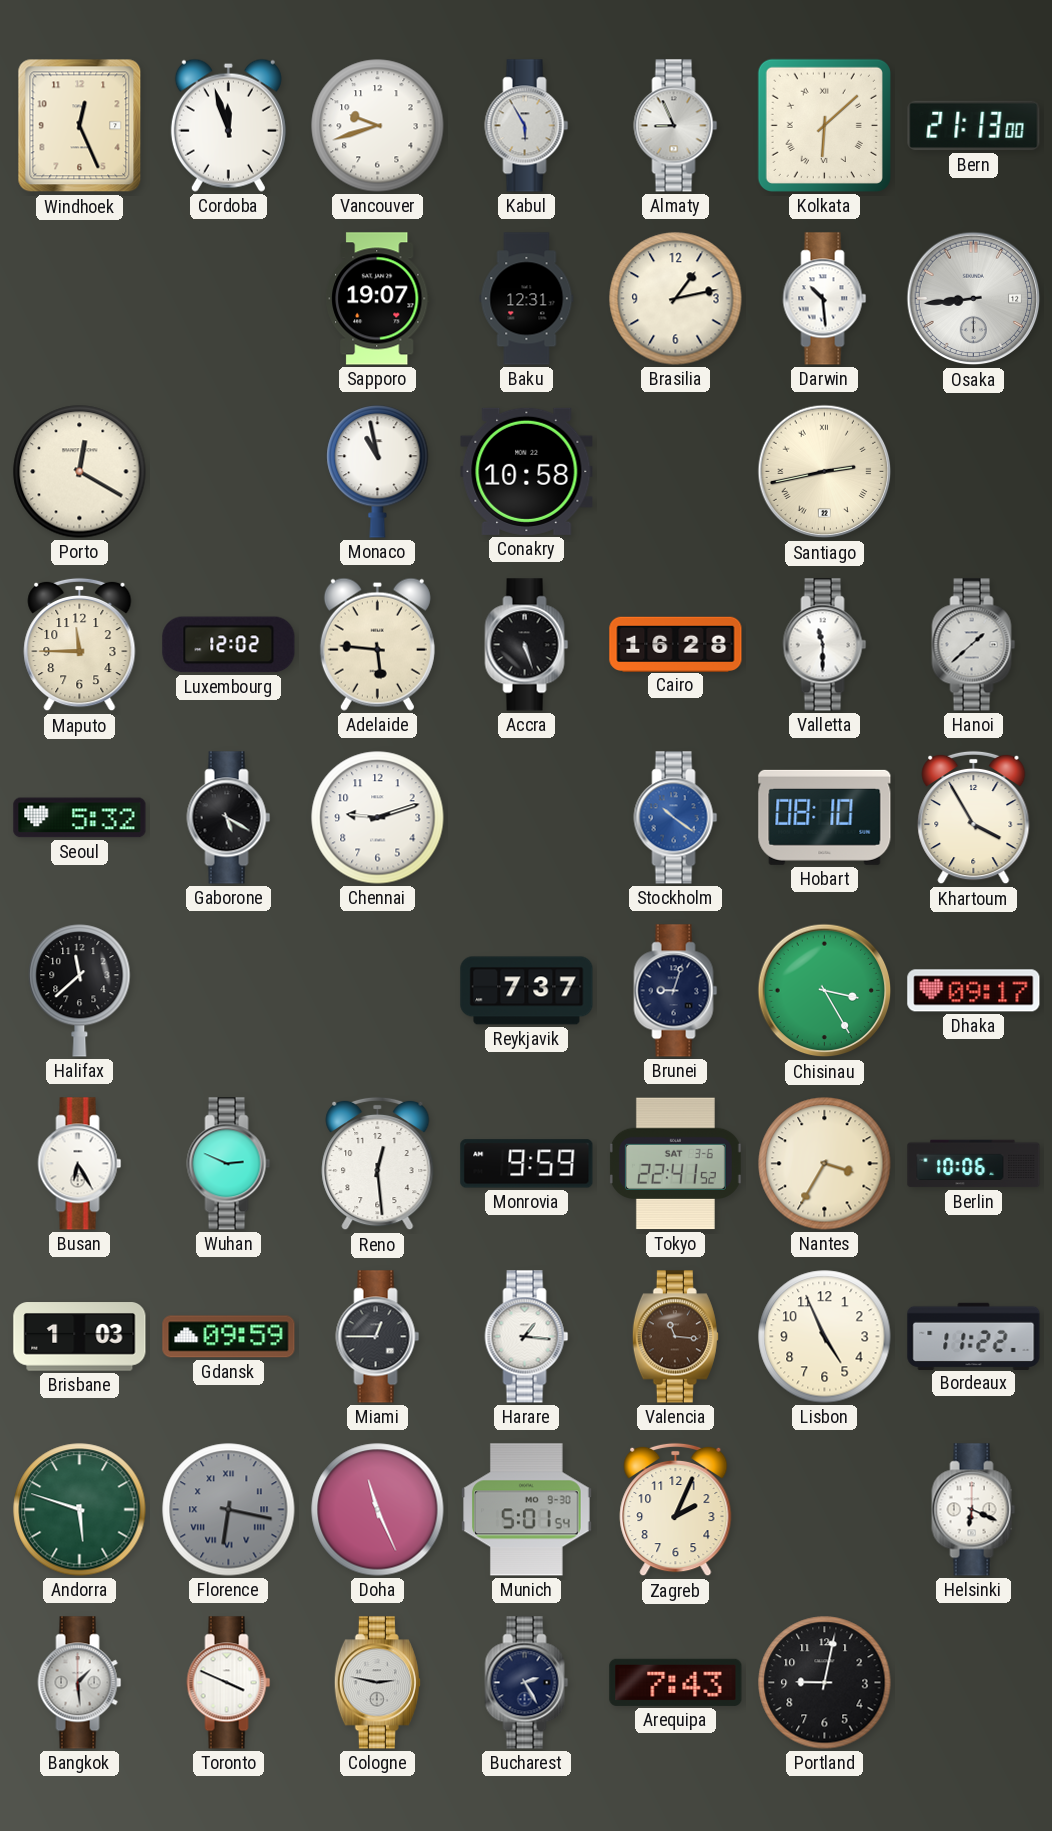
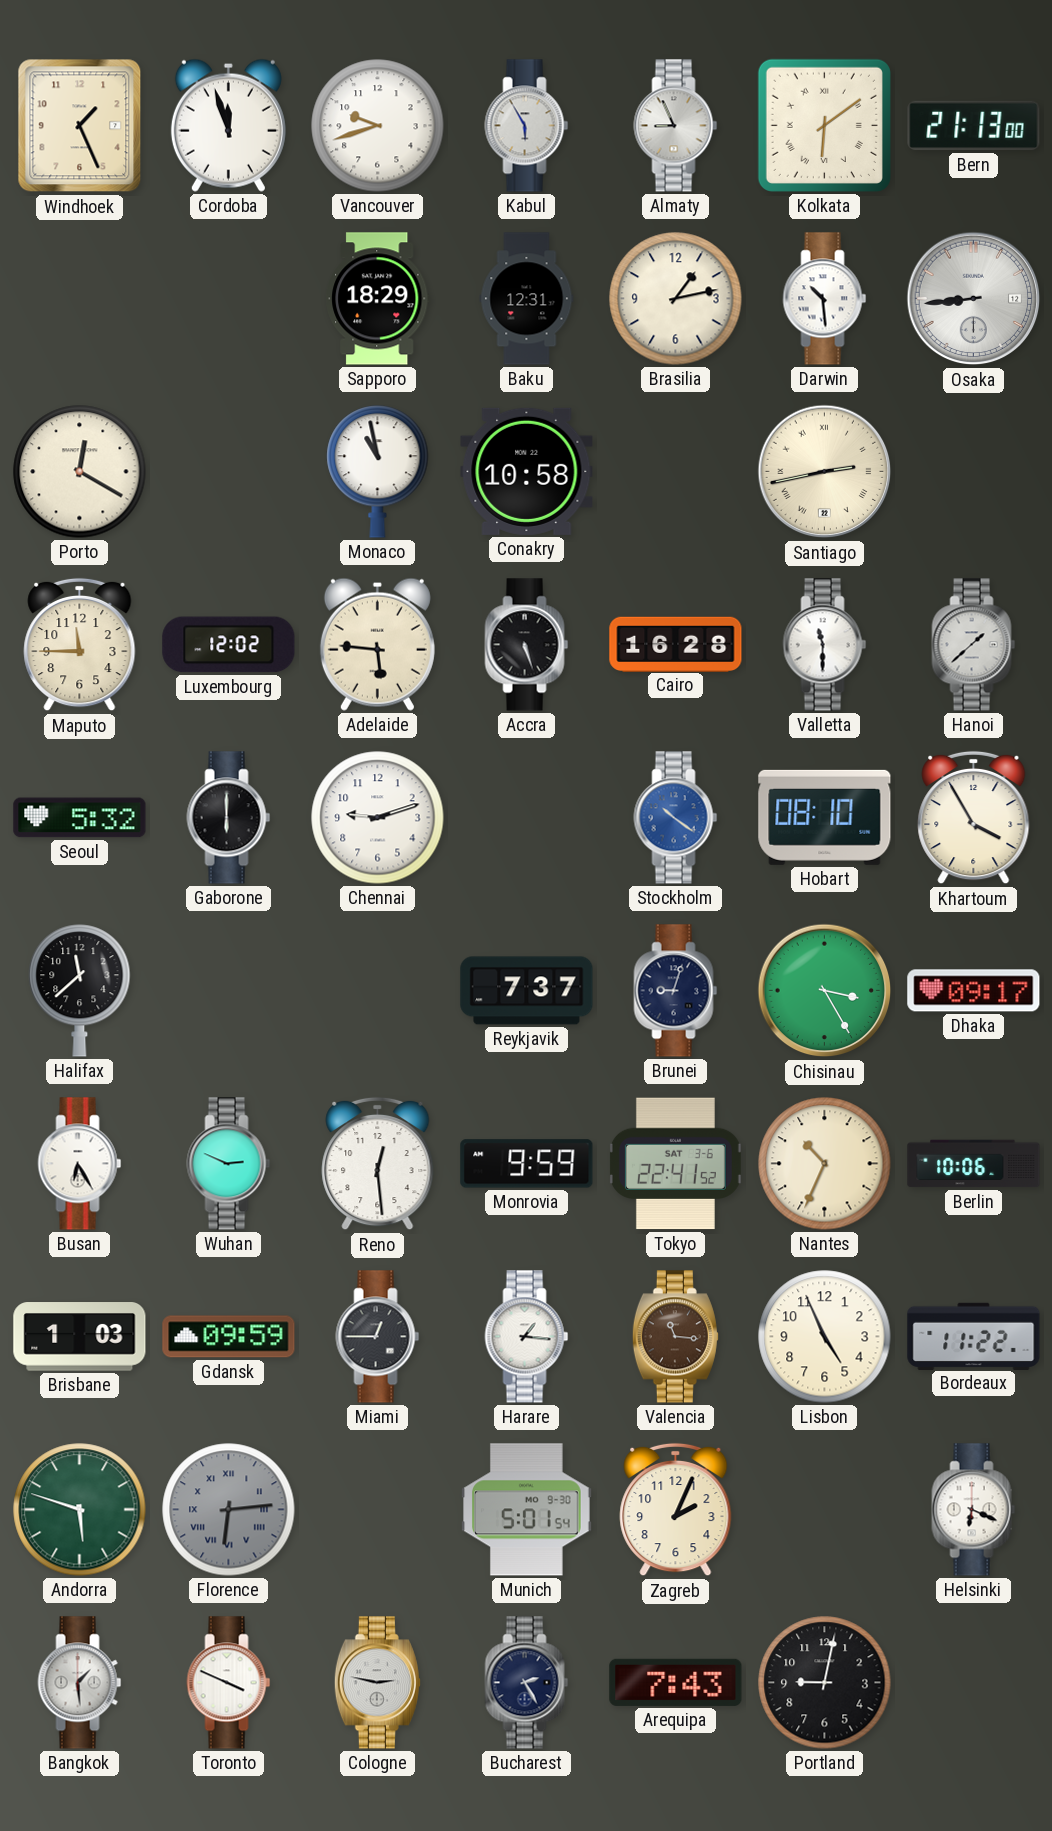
Windhoek: 12:26 -> 1:26 (80, 126)
Kolkata: 6:08 -> 6:09 (824, 125)
Sapporo: 19:07 -> 18:29 (378, 299)
Gaborone: 5:20 -> 6:00 (229, 818)
Nantes: 3:35 -> 10:34 (825, 1164)
Florence: 6:17 -> 6:14 (229, 1510)
Doha: 11:26 -> none (378, 1510)
